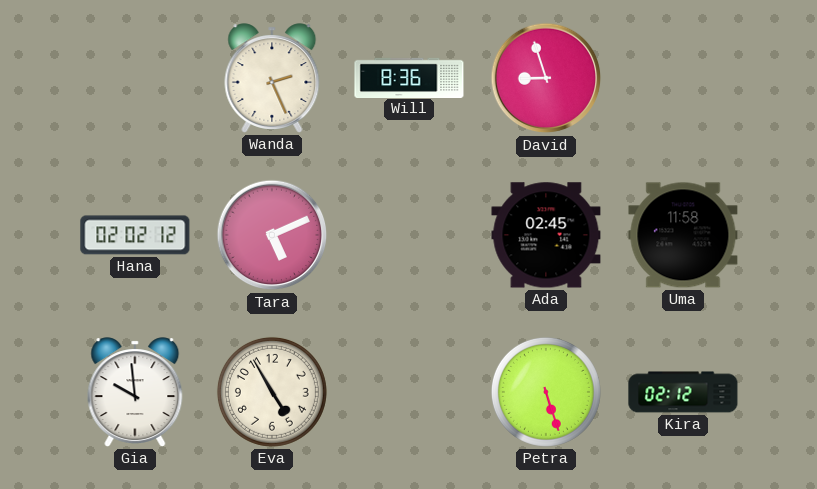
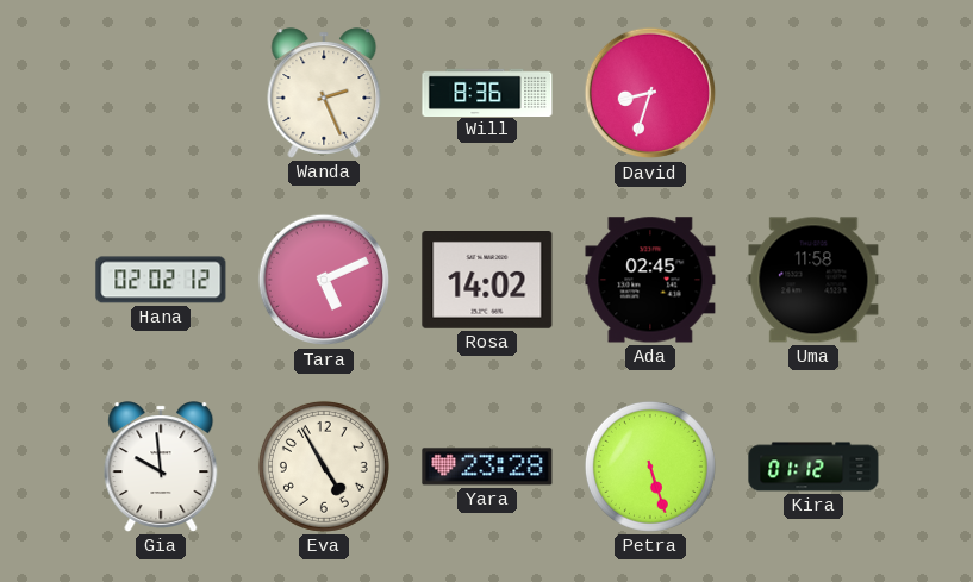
David: 8:57 -> 8:33 (650, 93)
Rosa: none -> 14:02 (487, 281)
Yara: none -> 23:28 (487, 467)
Kira: 02:12 -> 01:12 (813, 467)
